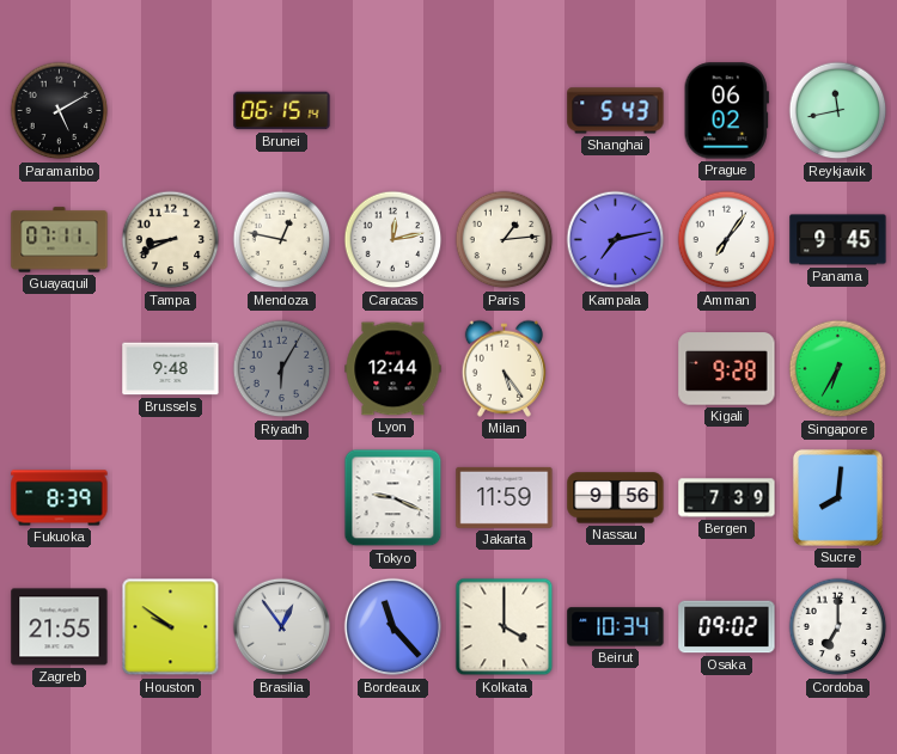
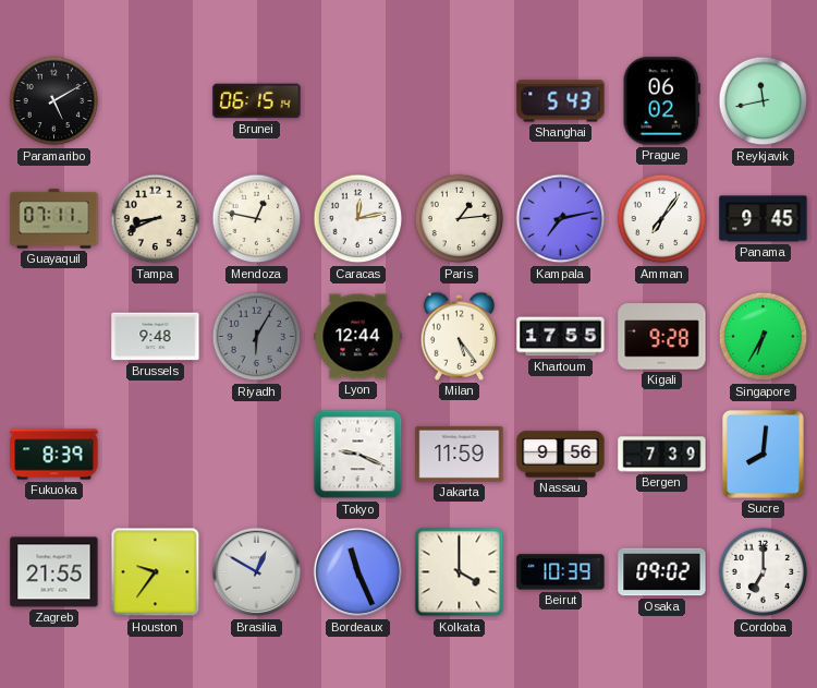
Khartoum: none -> 17:55 (561, 337)
Houston: 9:51 -> 9:36 (156, 572)
Brasilia: 12:54 -> 12:50 (257, 572)
Bordeaux: 11:23 -> 11:26 (358, 572)
Beirut: 10:34 -> 10:39 (561, 572)
